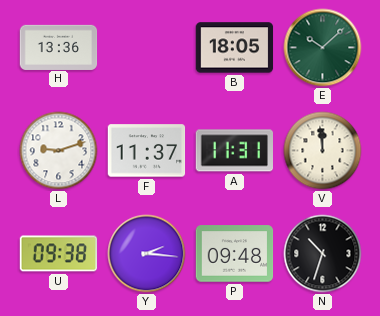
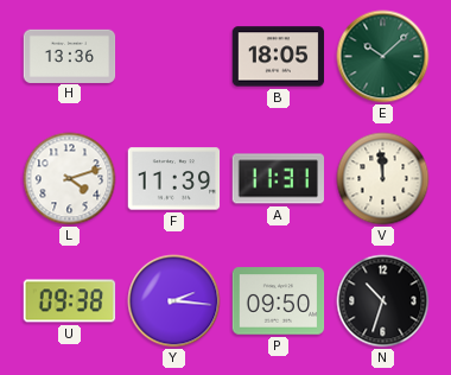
L: 9:12 -> 4:12 (70, 179)
F: 11:37 -> 11:39 (174, 179)
P: 09:48 -> 09:50 (279, 301)
